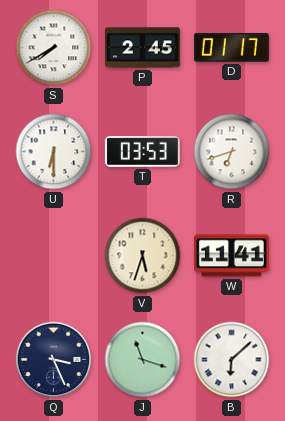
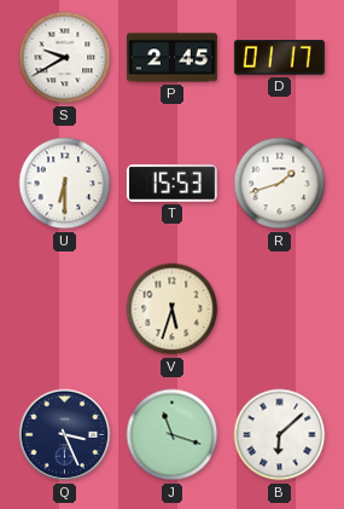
S: 7:40 -> 9:40 (65, 58)
T: 03:53 -> 15:53 (171, 183)
R: 6:42 -> 1:42 (280, 184)
W: 11:41 -> none (231, 256)
